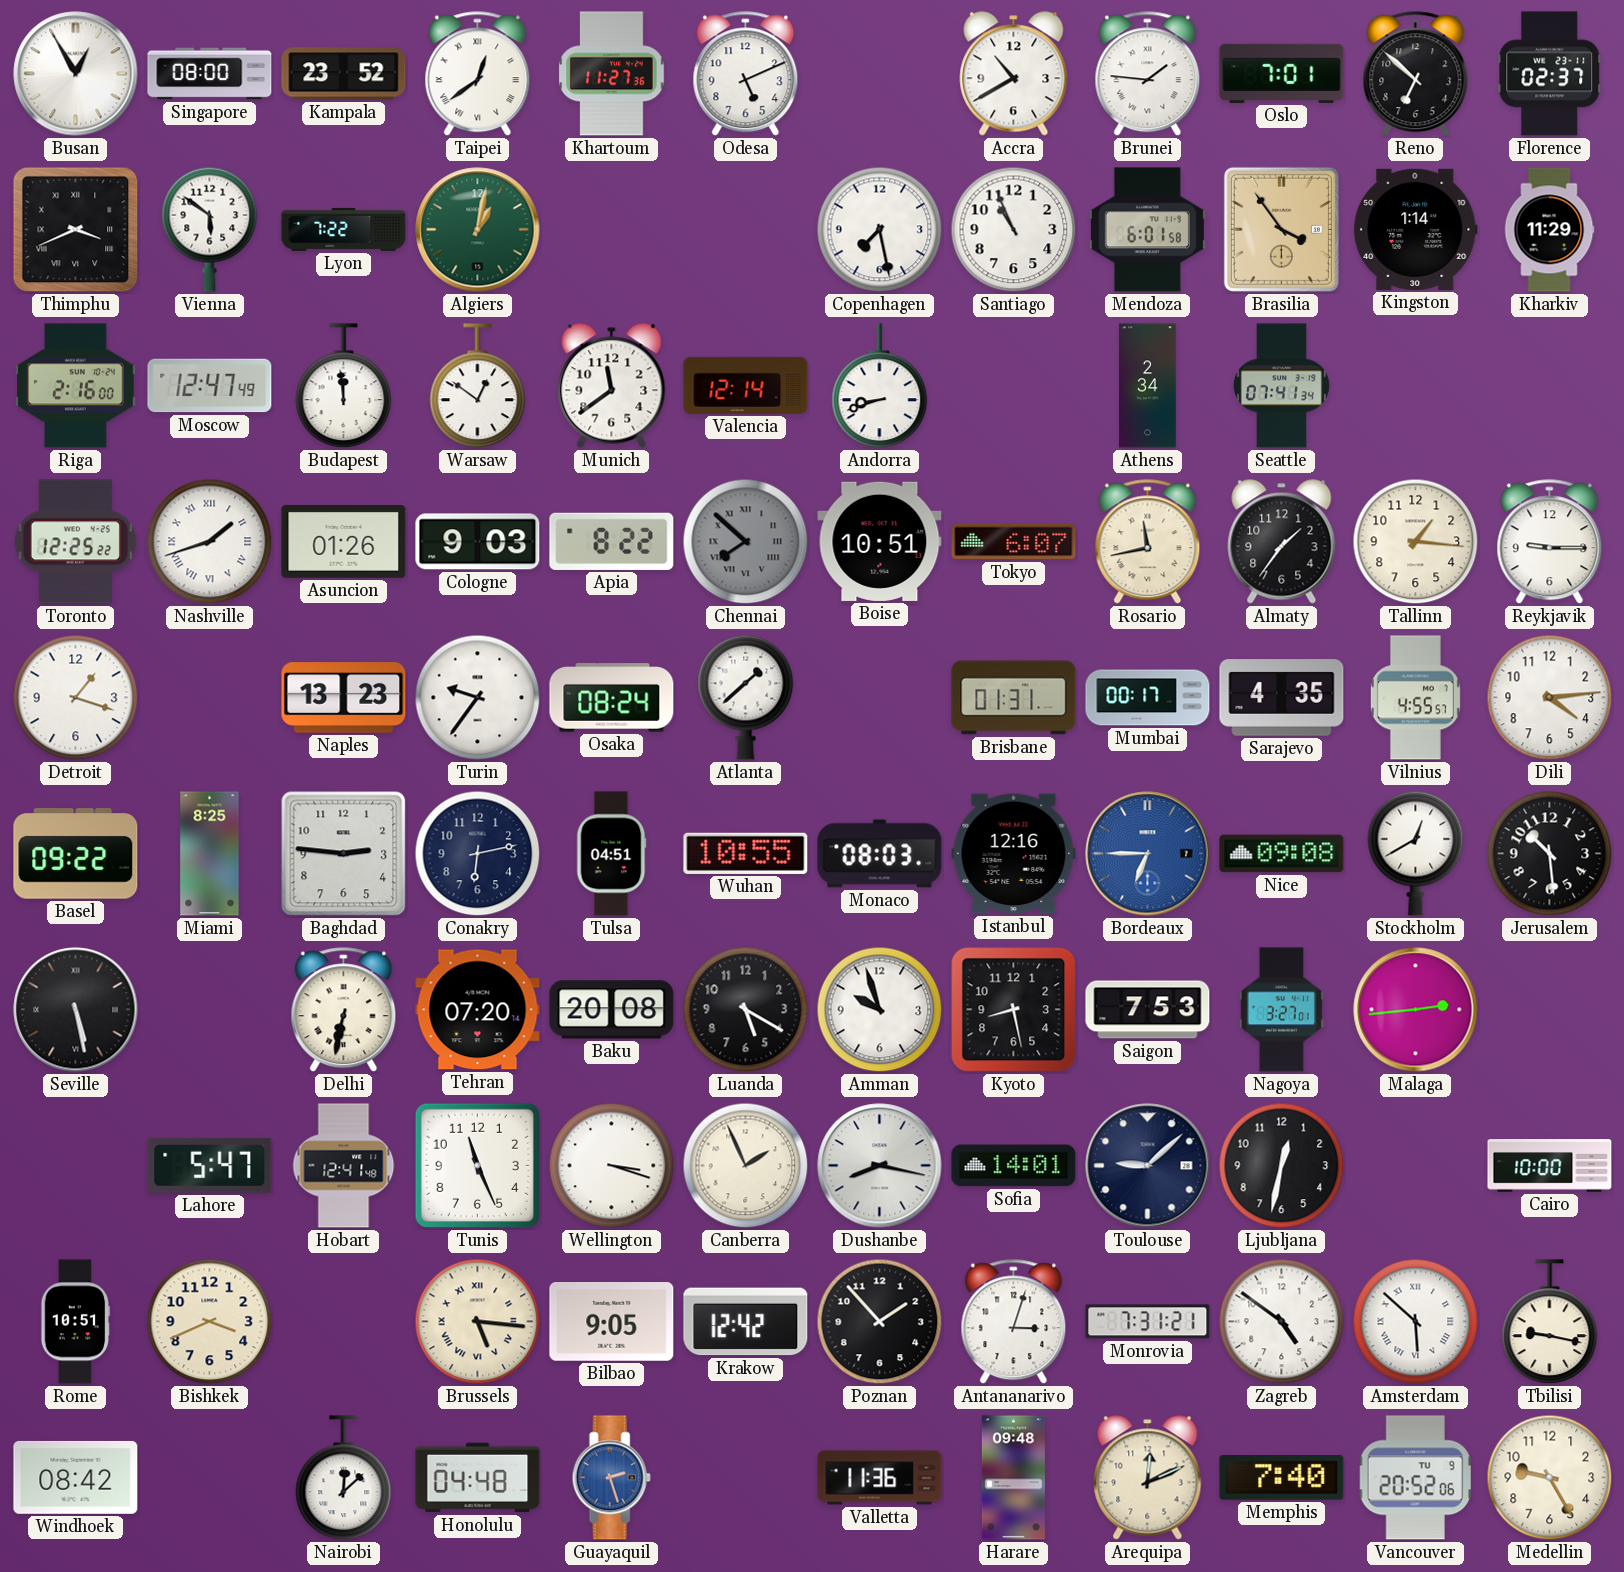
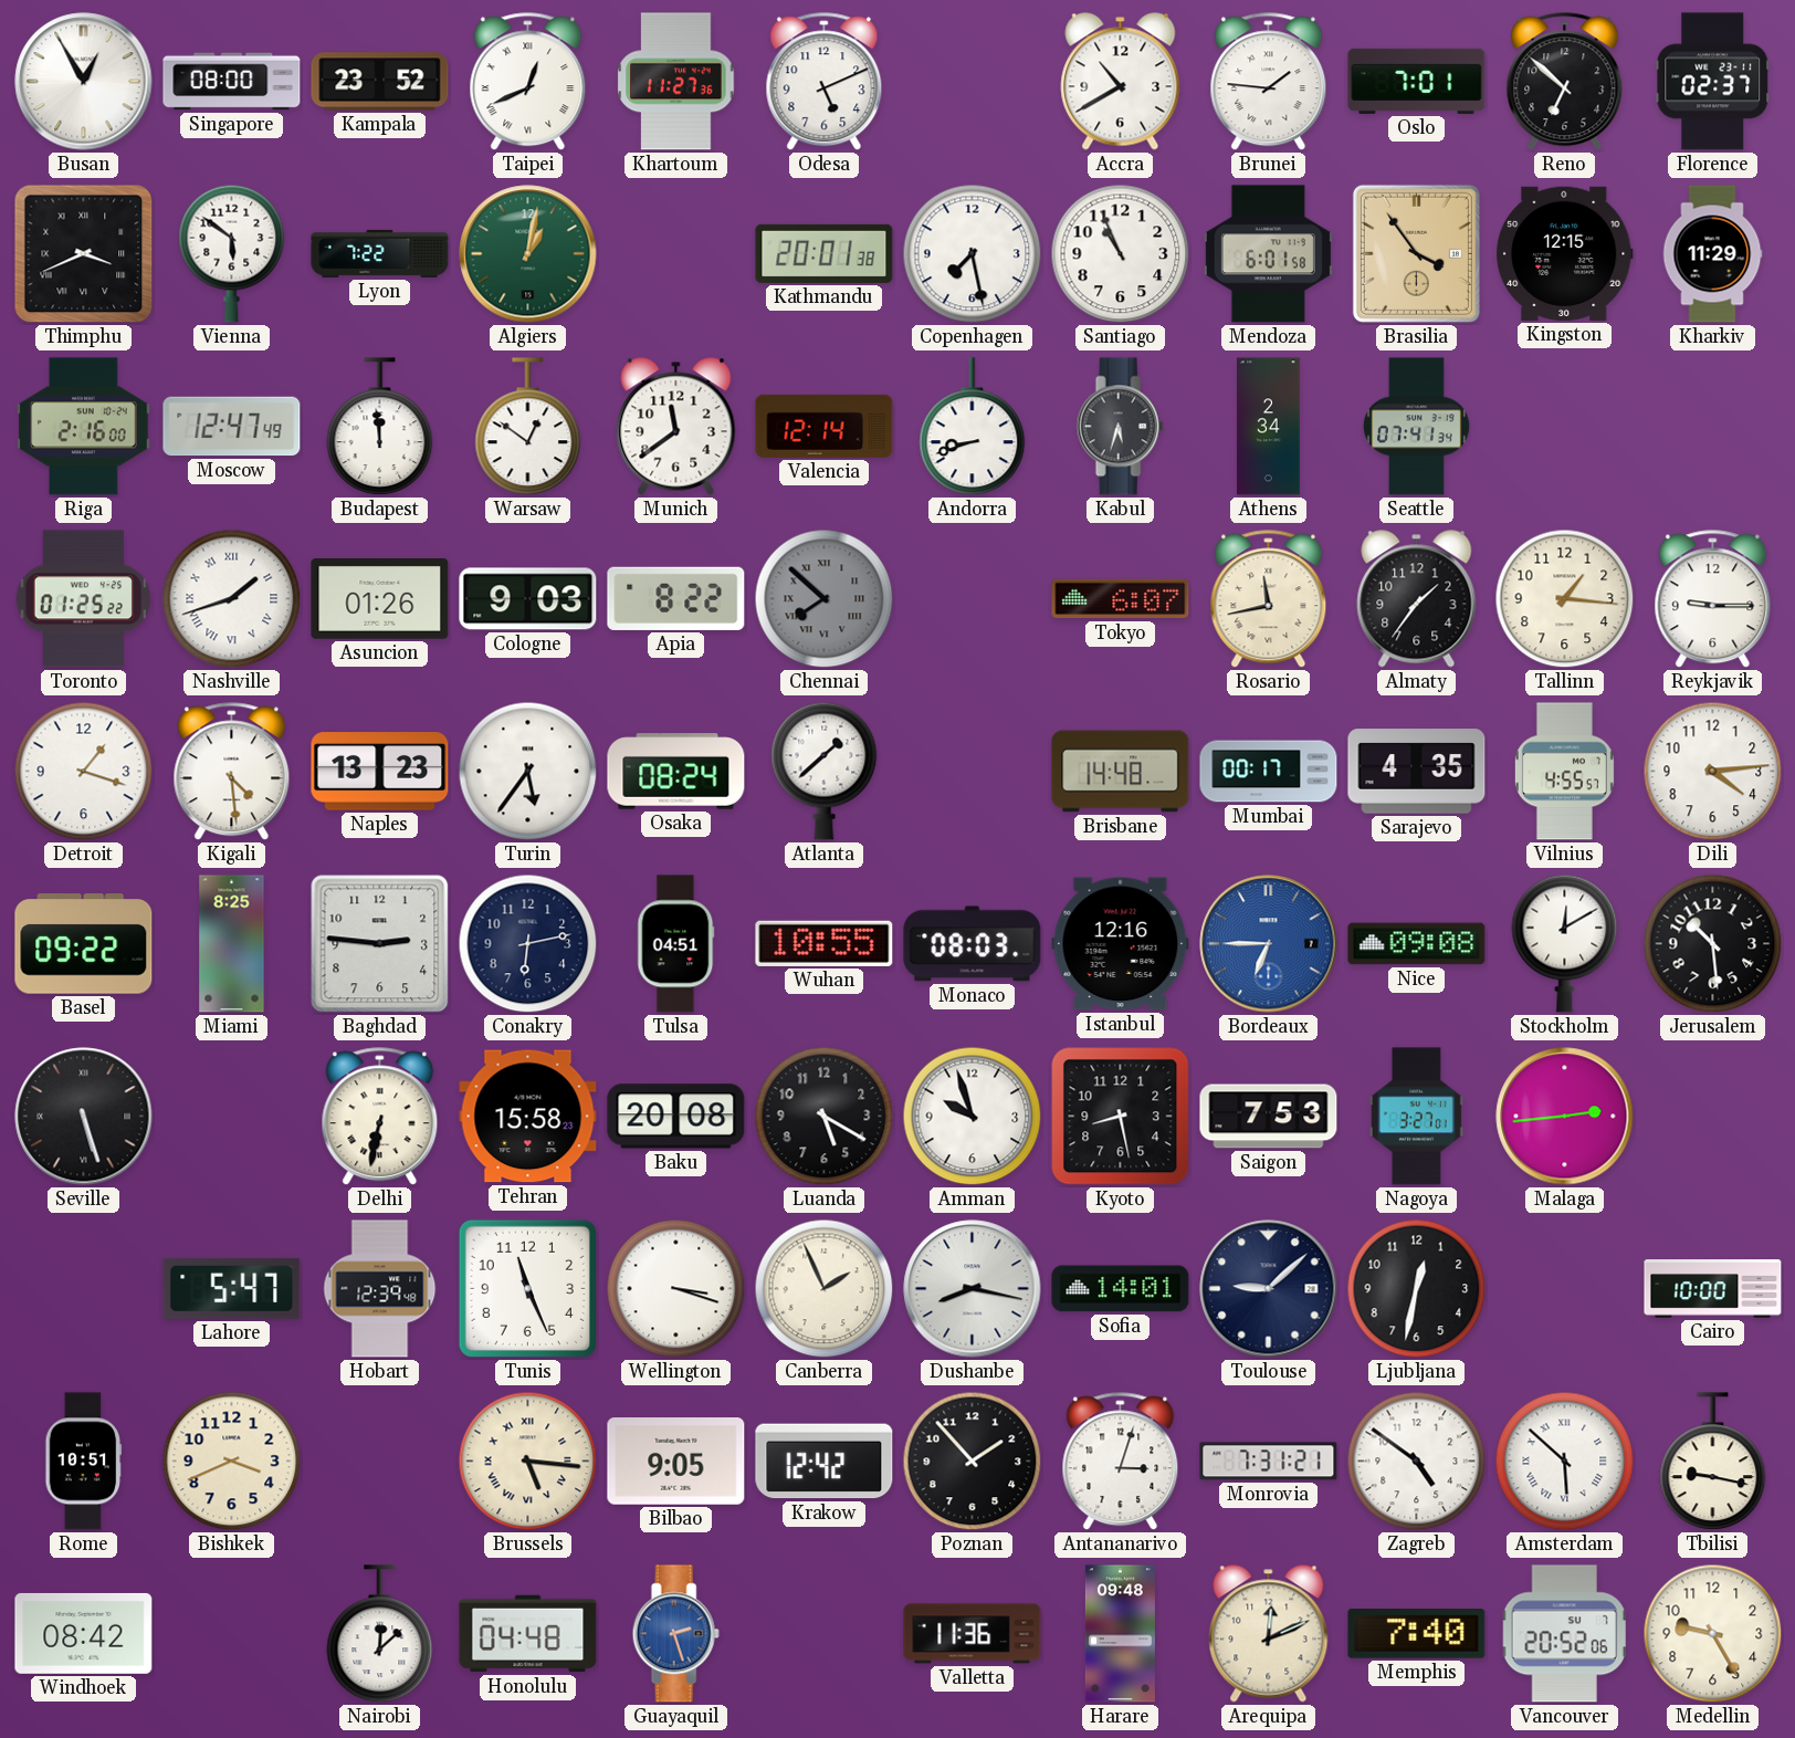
Taipei: 12:39 -> 12:41 (528, 82)
Kathmandu: none -> 20:01 (825, 253)
Kingston: 1:14 -> 12:15 (1565, 253)
Kabul: none -> 5:33 (1120, 427)
Toronto: 12:25 -> 01:25 (83, 599)
Boise: 10:51 -> none (880, 541)
Kigali: none -> 4:29 (232, 772)
Turin: 9:36 -> 5:36 (528, 772)
Brisbane: 01:31 -> 14:48 (1121, 772)
Stockholm: 12:40 -> 12:10 (1565, 943)
Seville: 5:28 -> 5:27 (84, 1117)
Tehran: 07:20 -> 15:58 (528, 1117)
Hobart: 12:41 -> 12:39 (380, 1289)
Vancouver date: TU 9 -> SU 7 (1564, 1634)
